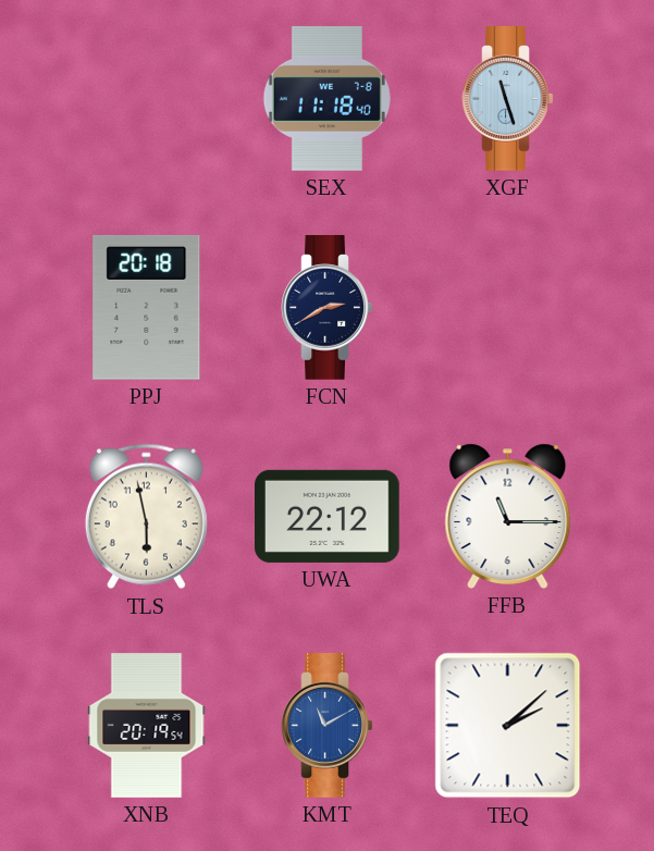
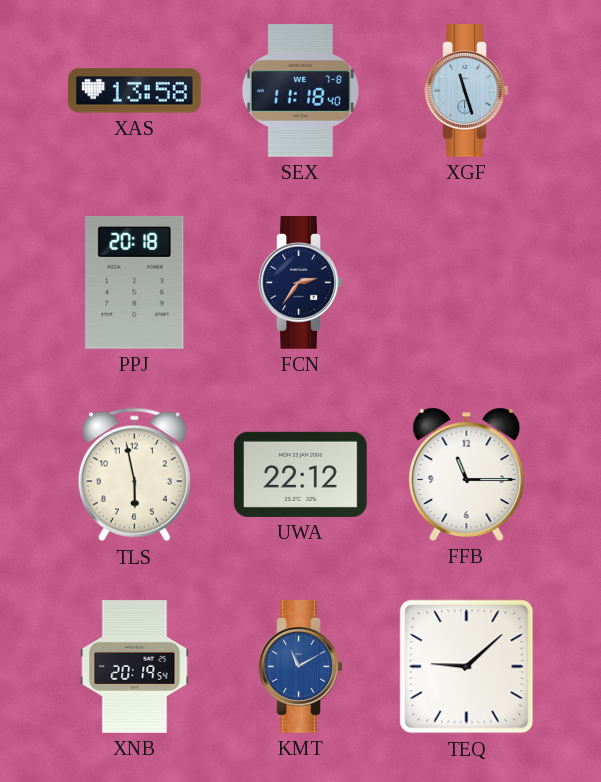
XAS: none -> 13:58 (135, 91)
FCN: 2:40 -> 2:36 (301, 283)
TEQ: 2:08 -> 9:08 (467, 667)
